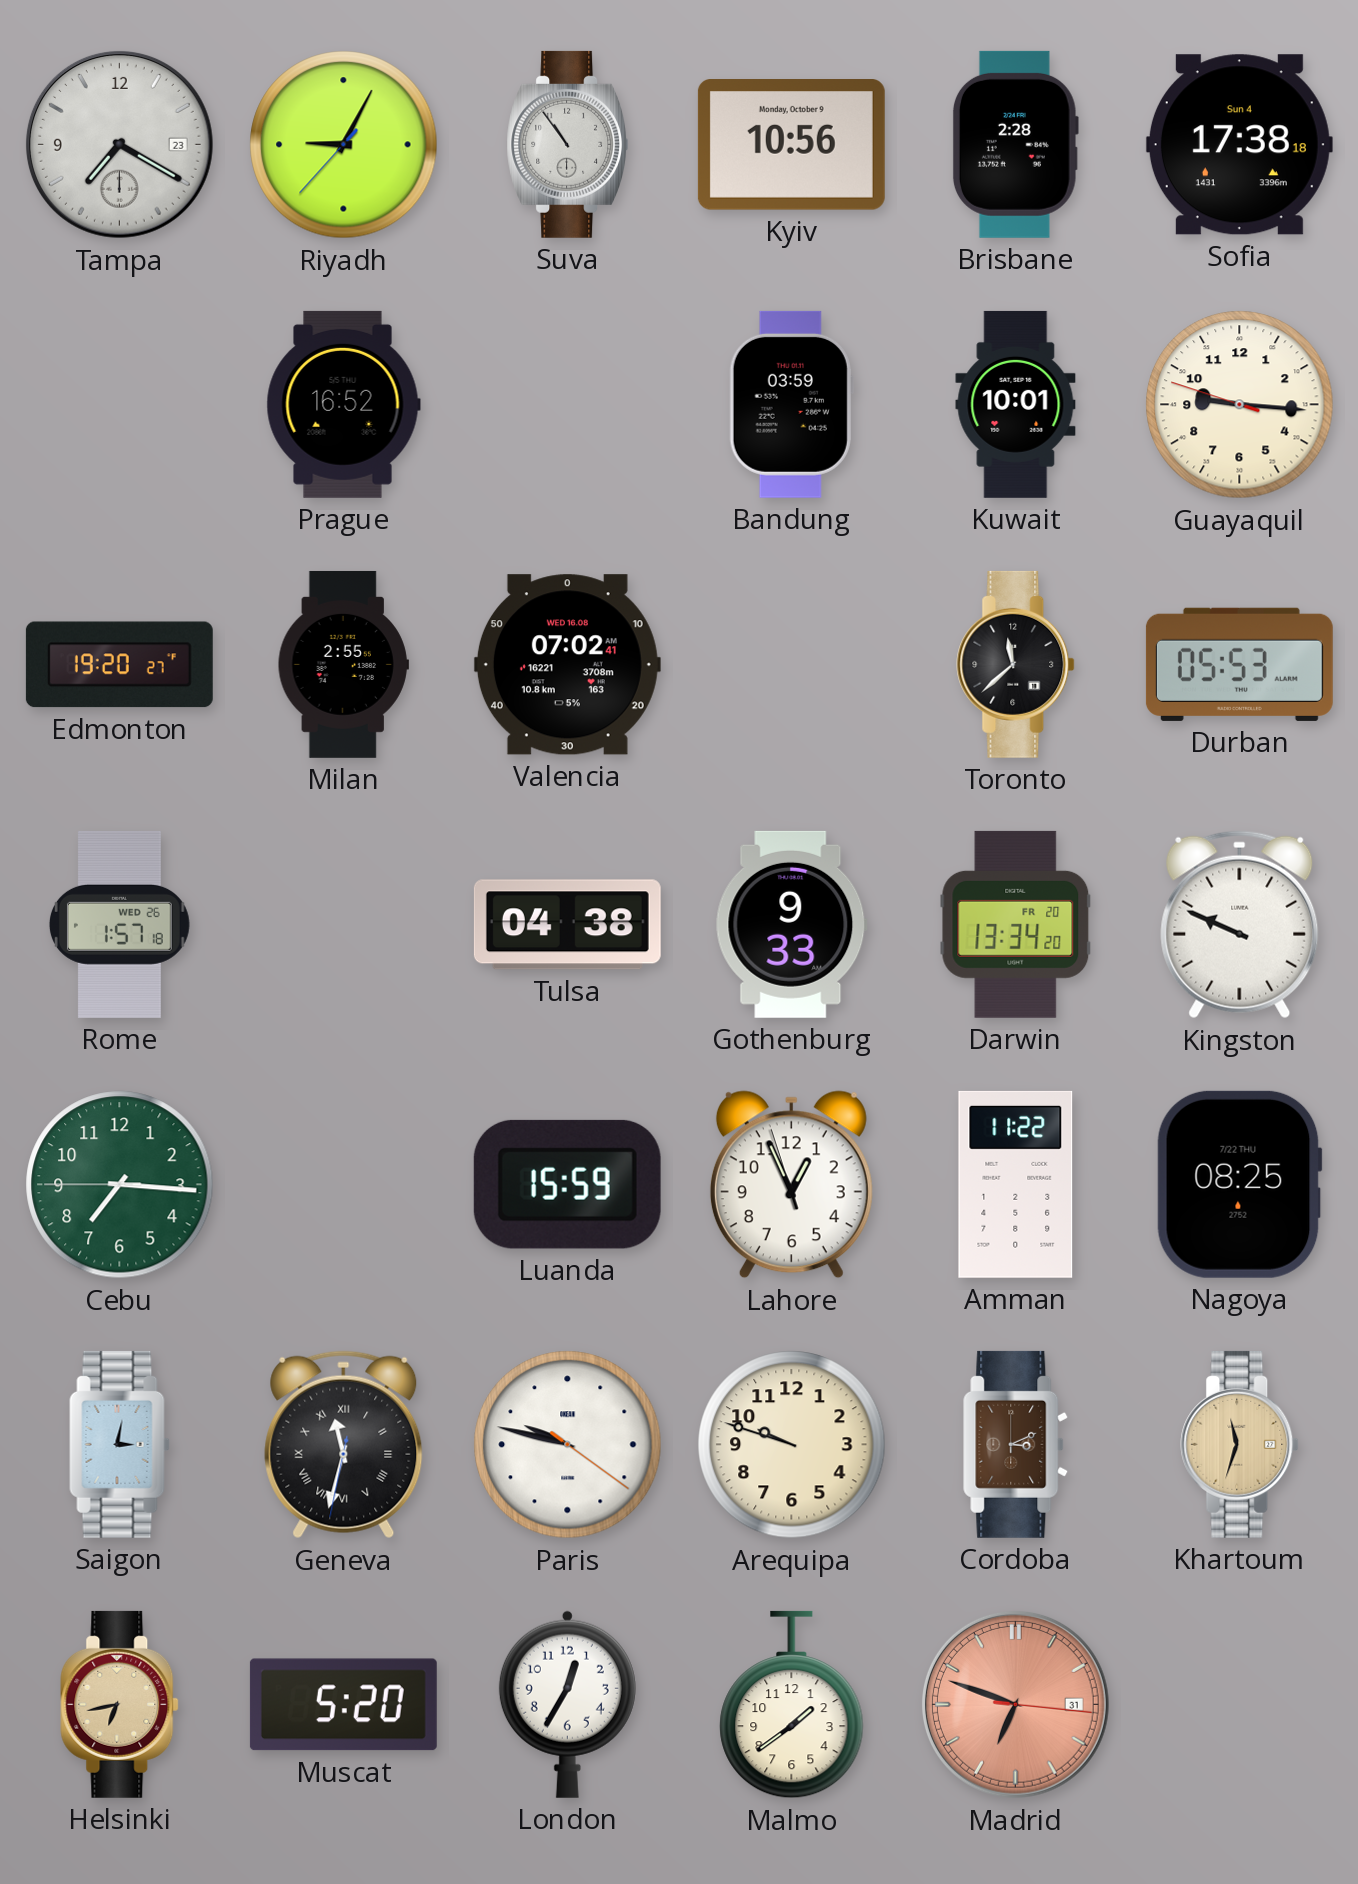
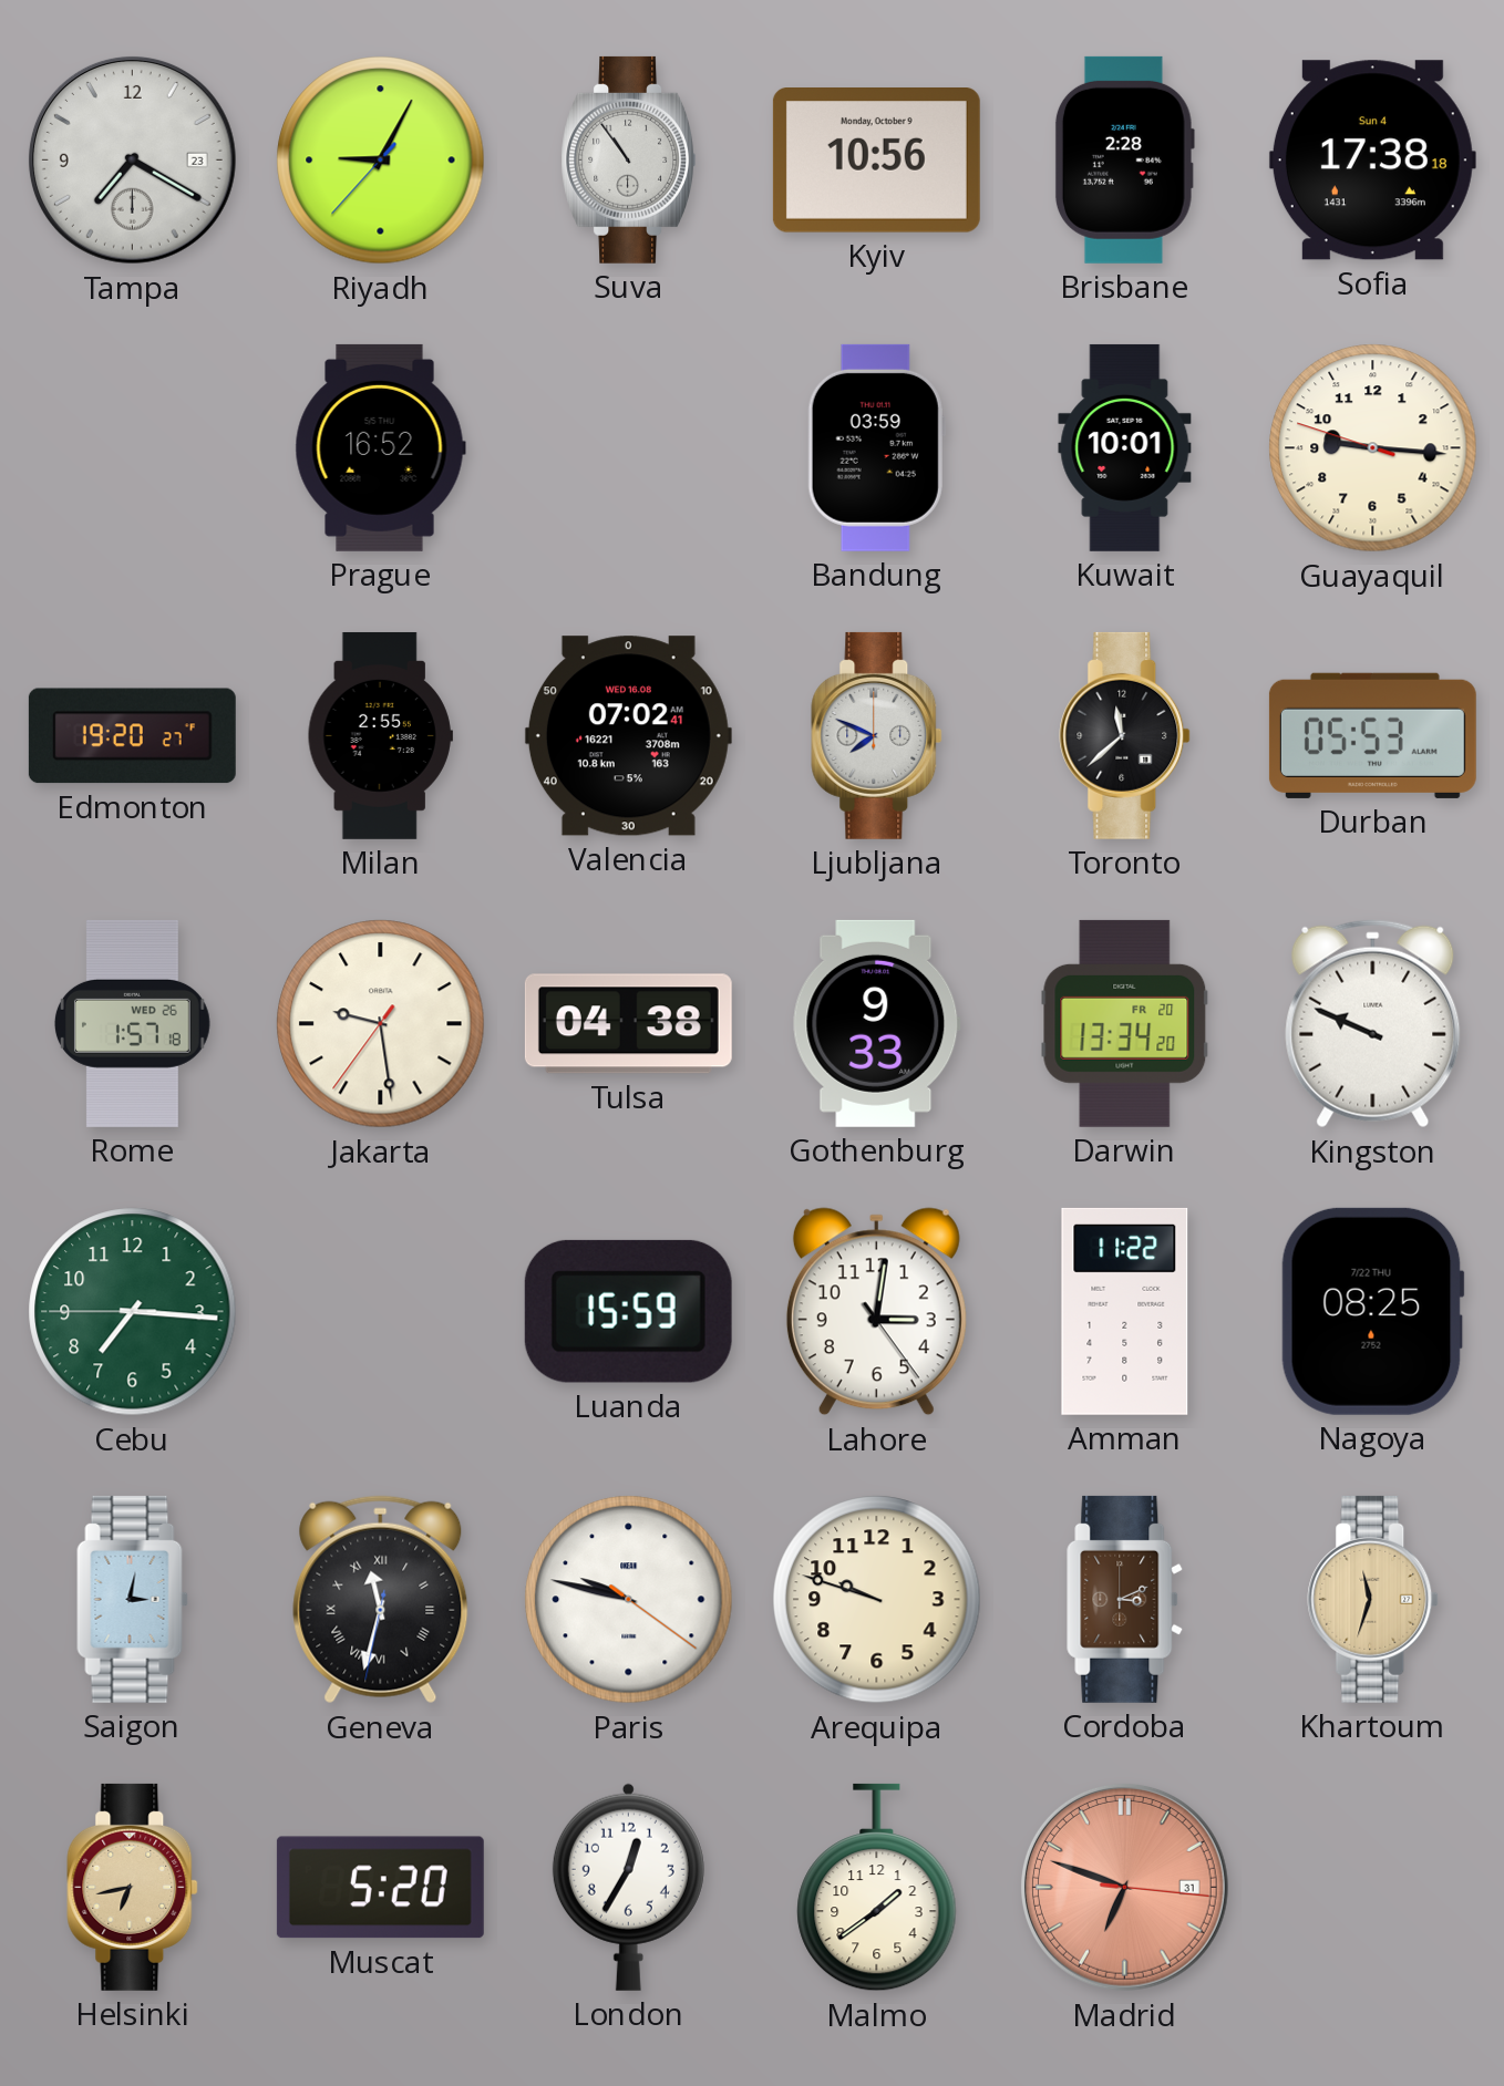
Ljubljana: none -> 7:49 (877, 735)
Jakarta: none -> 9:28 (381, 1024)
Lahore: 12:55 -> 3:01 (876, 1312)
